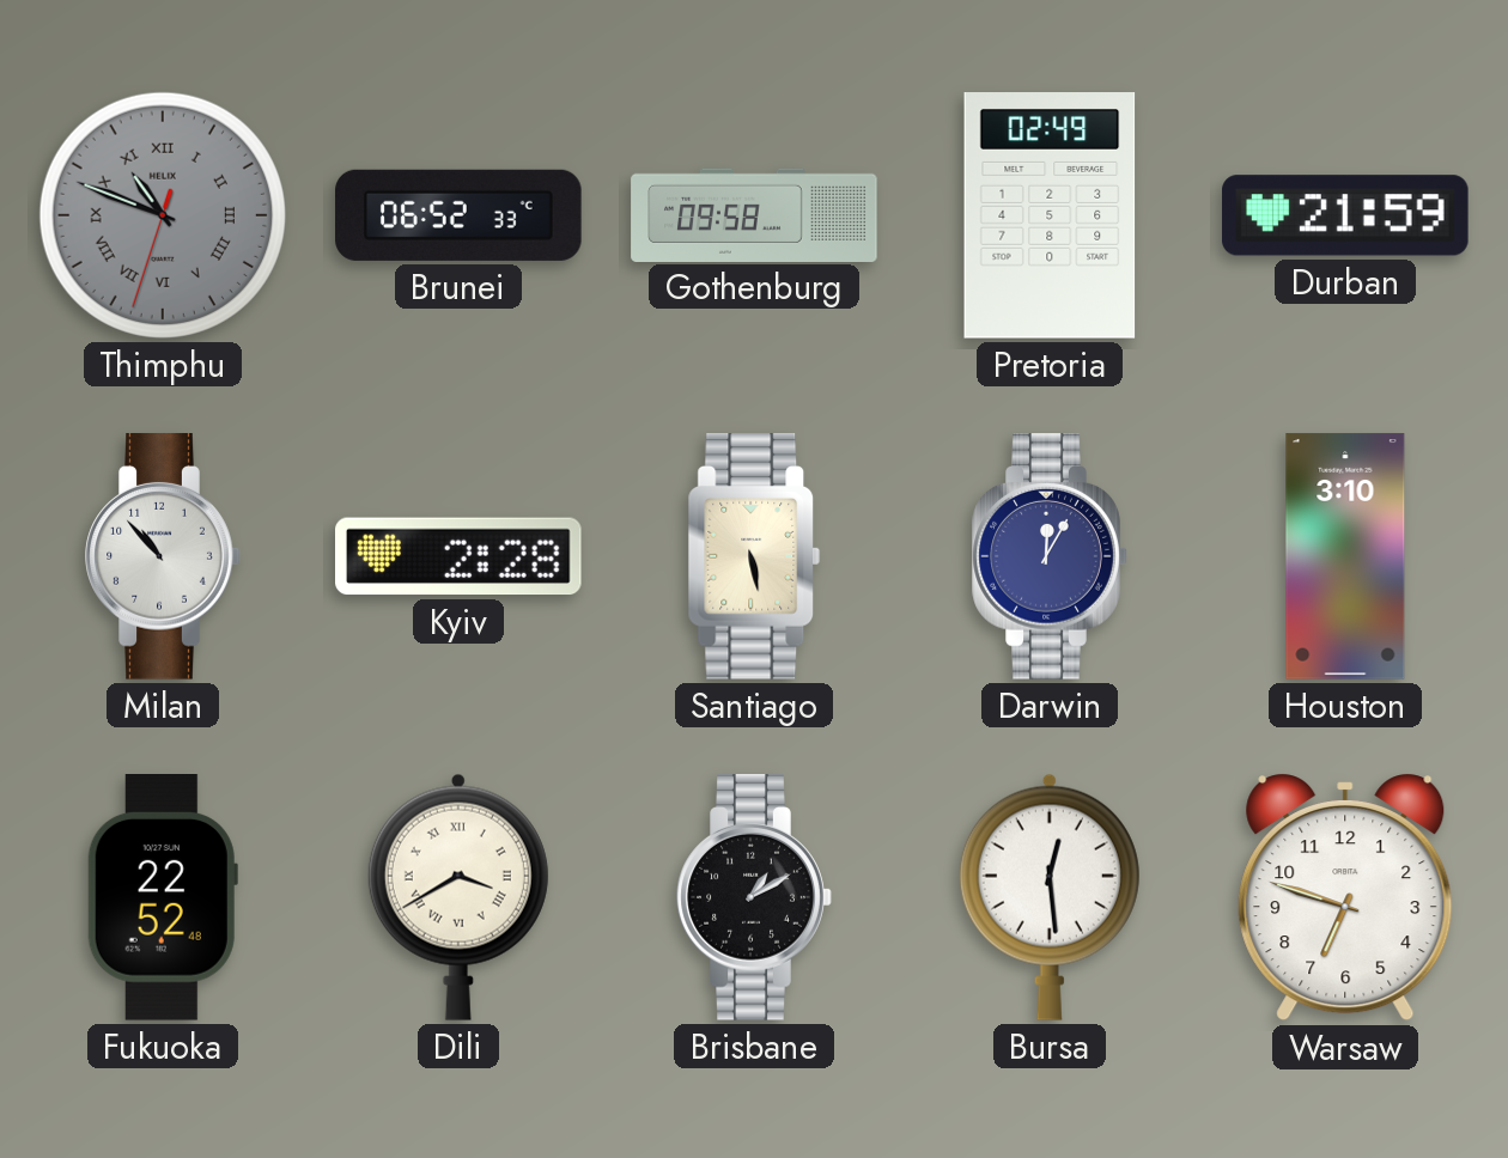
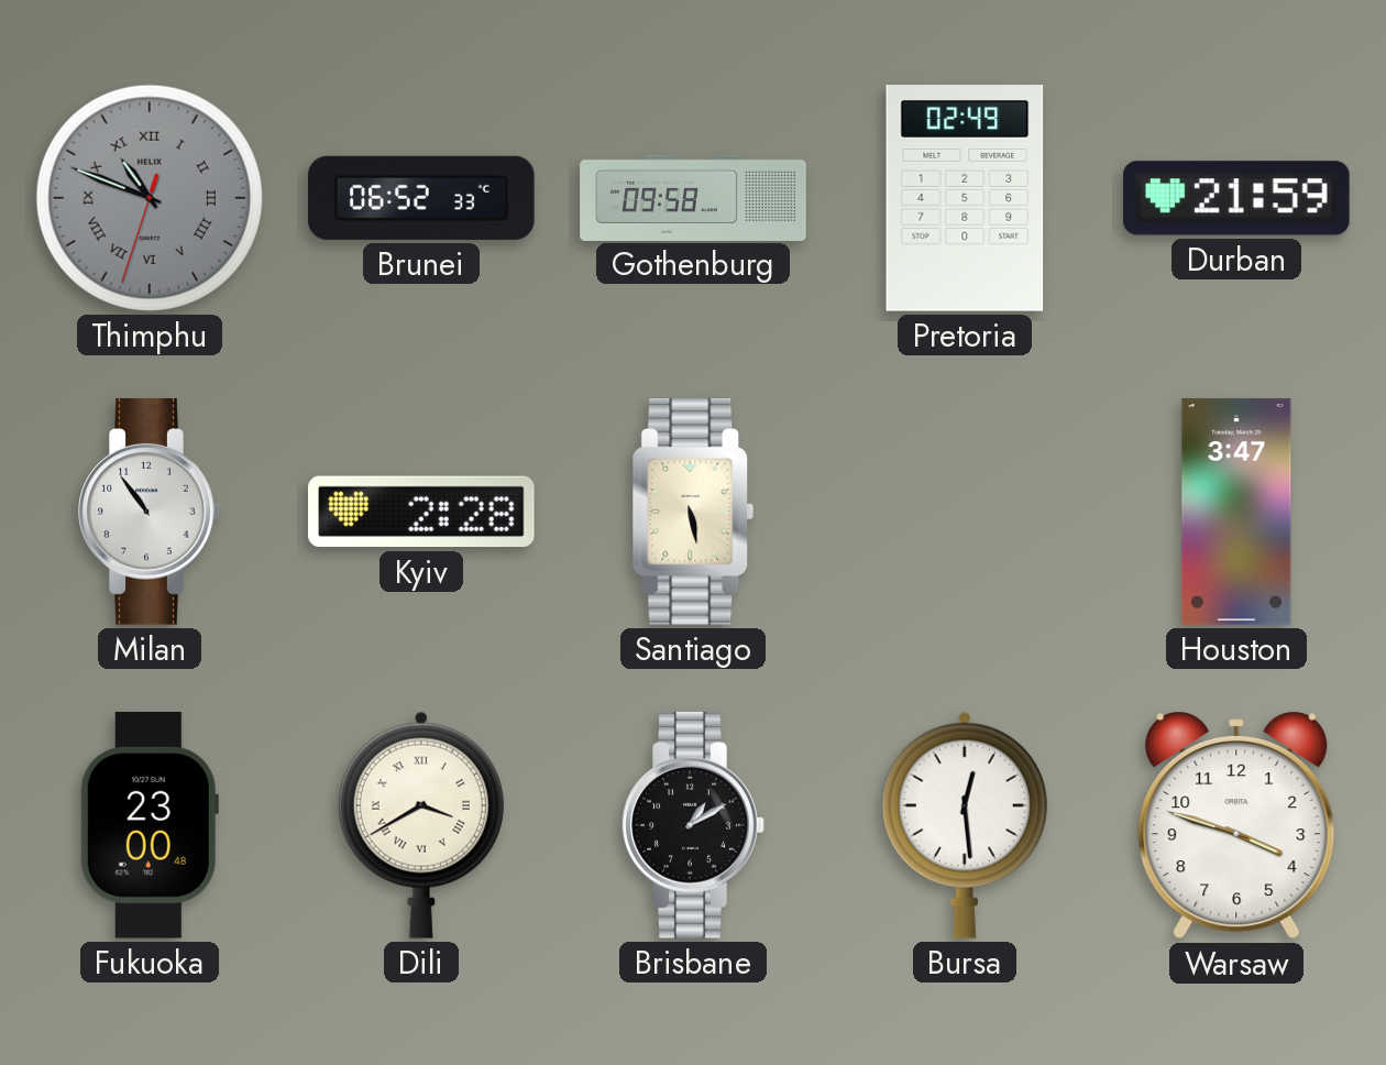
Milan: 10:53 -> 10:54 (150, 513)
Darwin: 12:05 -> none (1050, 557)
Houston: 3:10 -> 3:47 (1236, 512)
Fukuoka: 22:52 -> 23:00 (150, 826)
Warsaw: 6:48 -> 3:48 (1236, 825)
